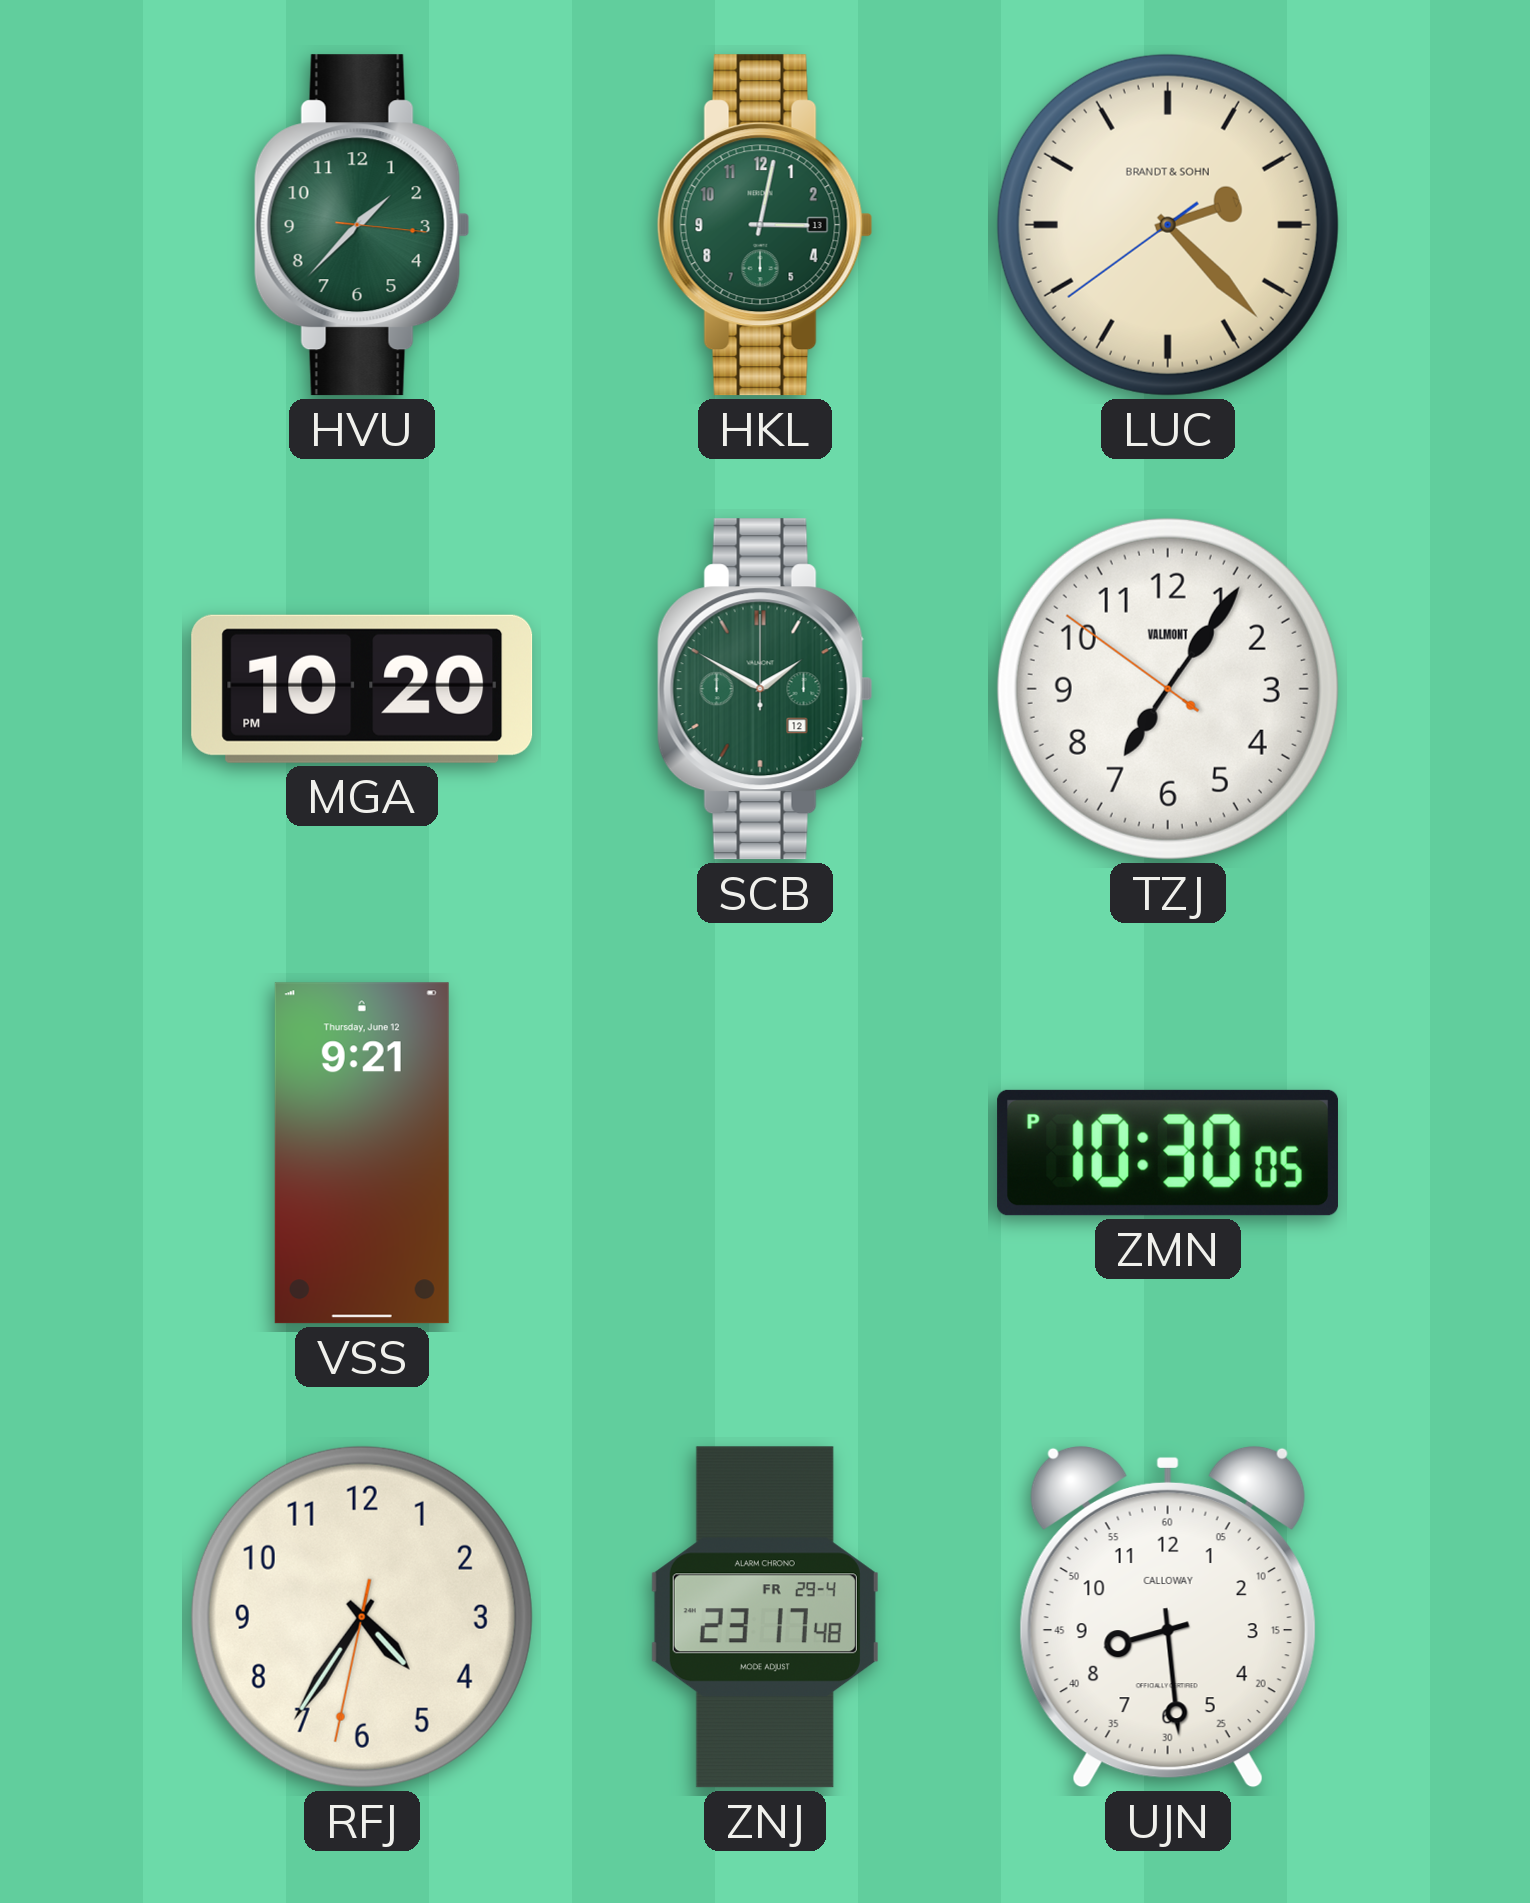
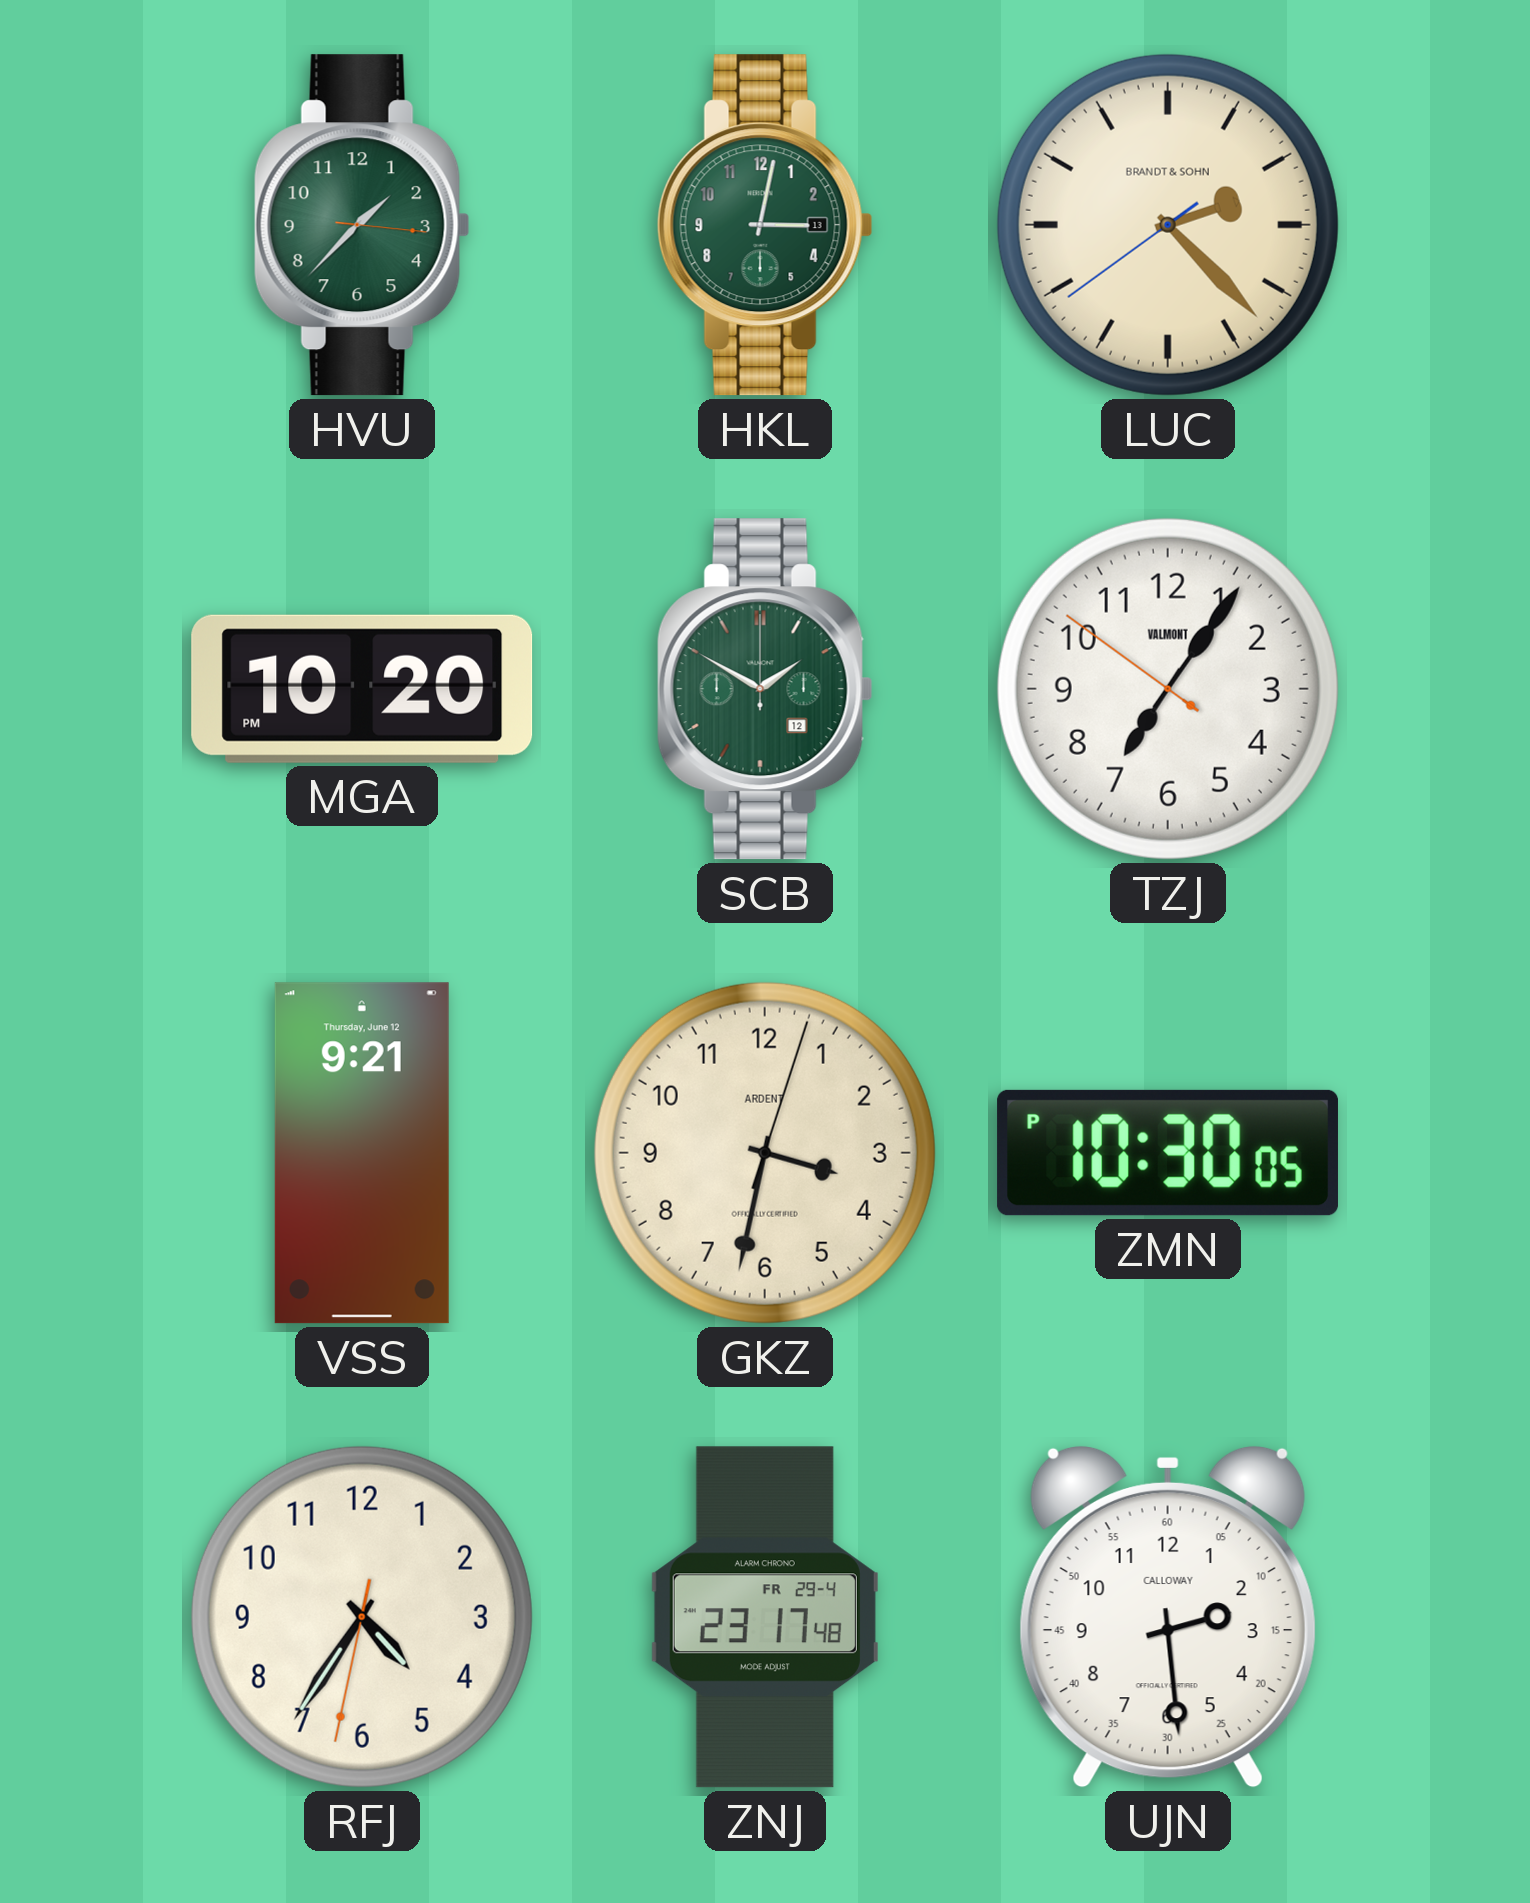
GKZ: none -> 3:32 (765, 1153)
UJN: 8:29 -> 2:29 (1168, 1617)
